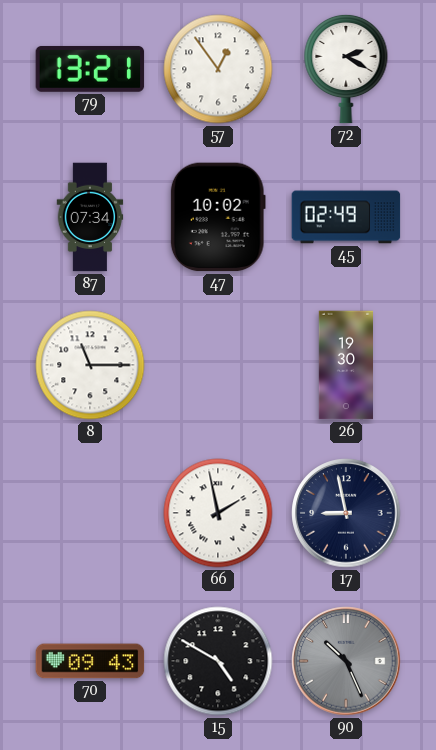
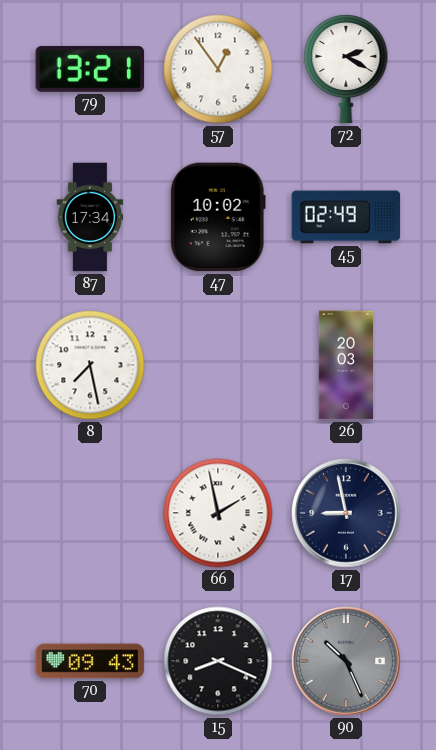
87: 07:34 -> 17:34 (90, 217)
8: 11:15 -> 7:28 (90, 365)
26: 19:30 -> 20:03 (346, 365)
15: 4:50 -> 8:19 (218, 661)
